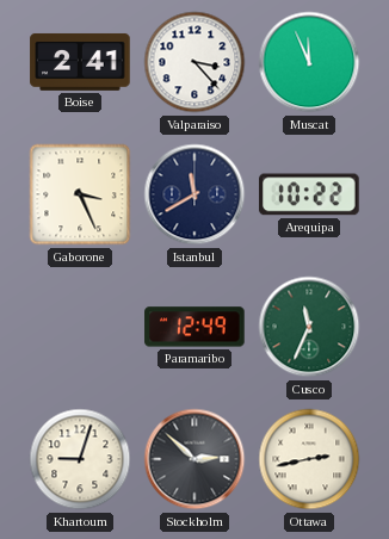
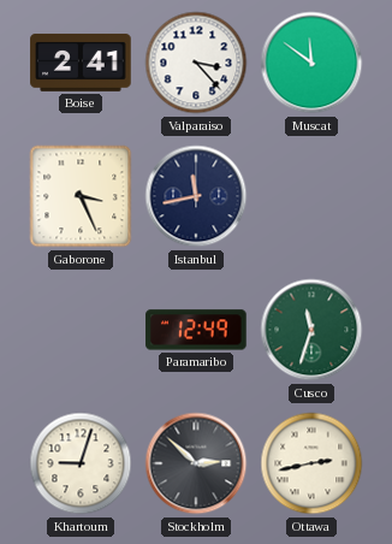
Muscat: 11:56 -> 11:51 (311, 63)
Istanbul: 11:40 -> 11:43 (196, 196)
Arequipa: 10:22 -> none (309, 194)
Cusco: 11:34 -> 11:33 (311, 330)
